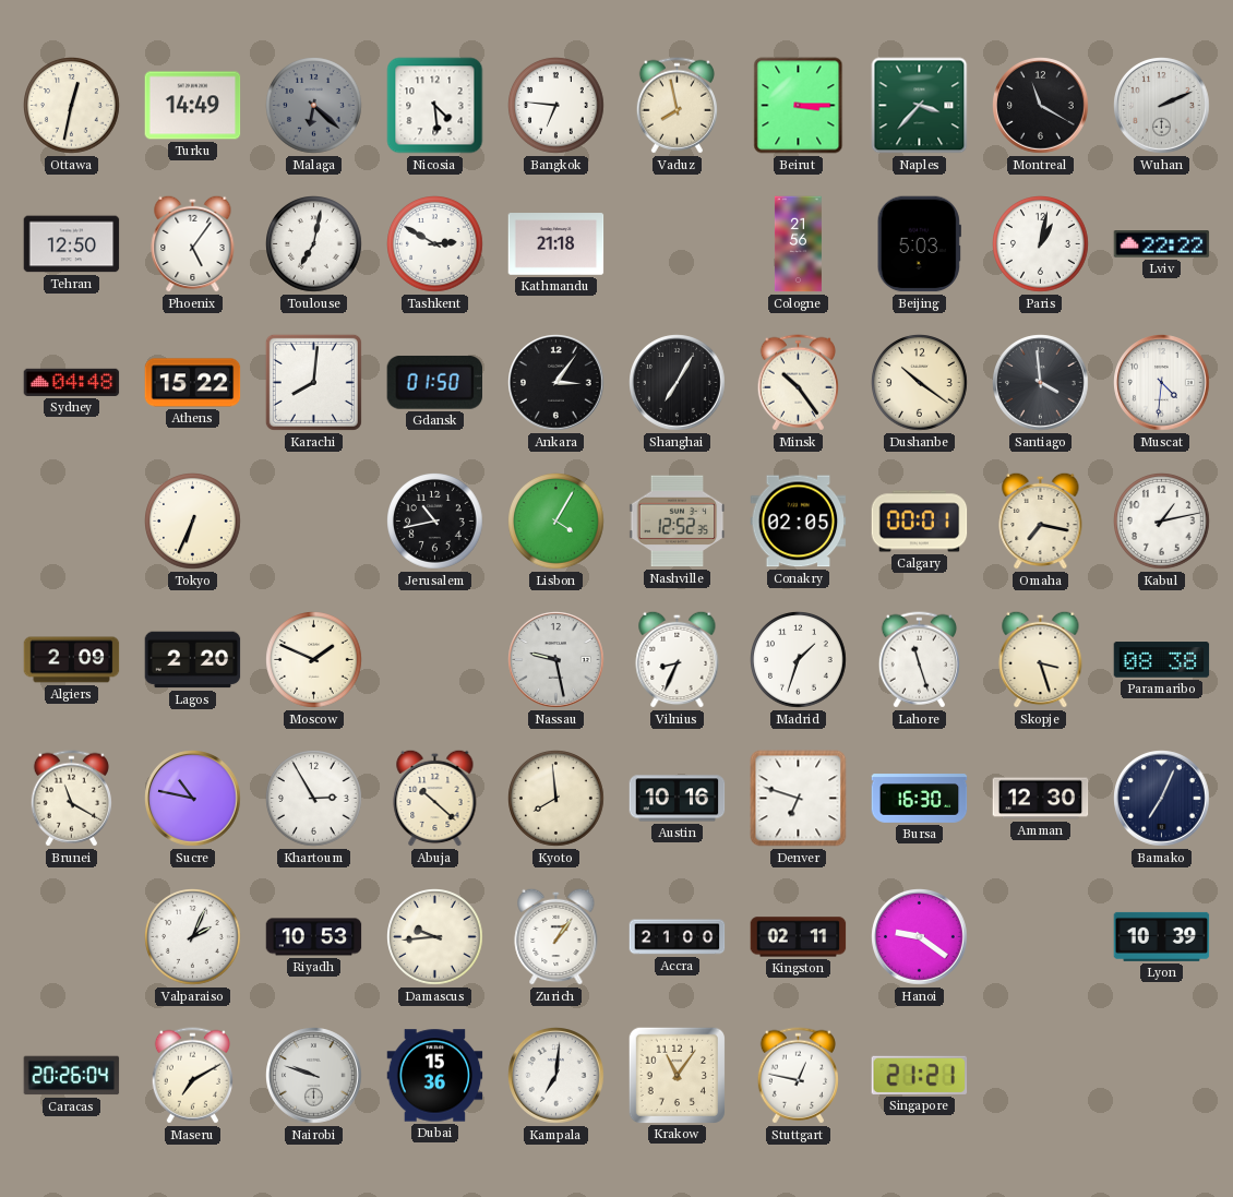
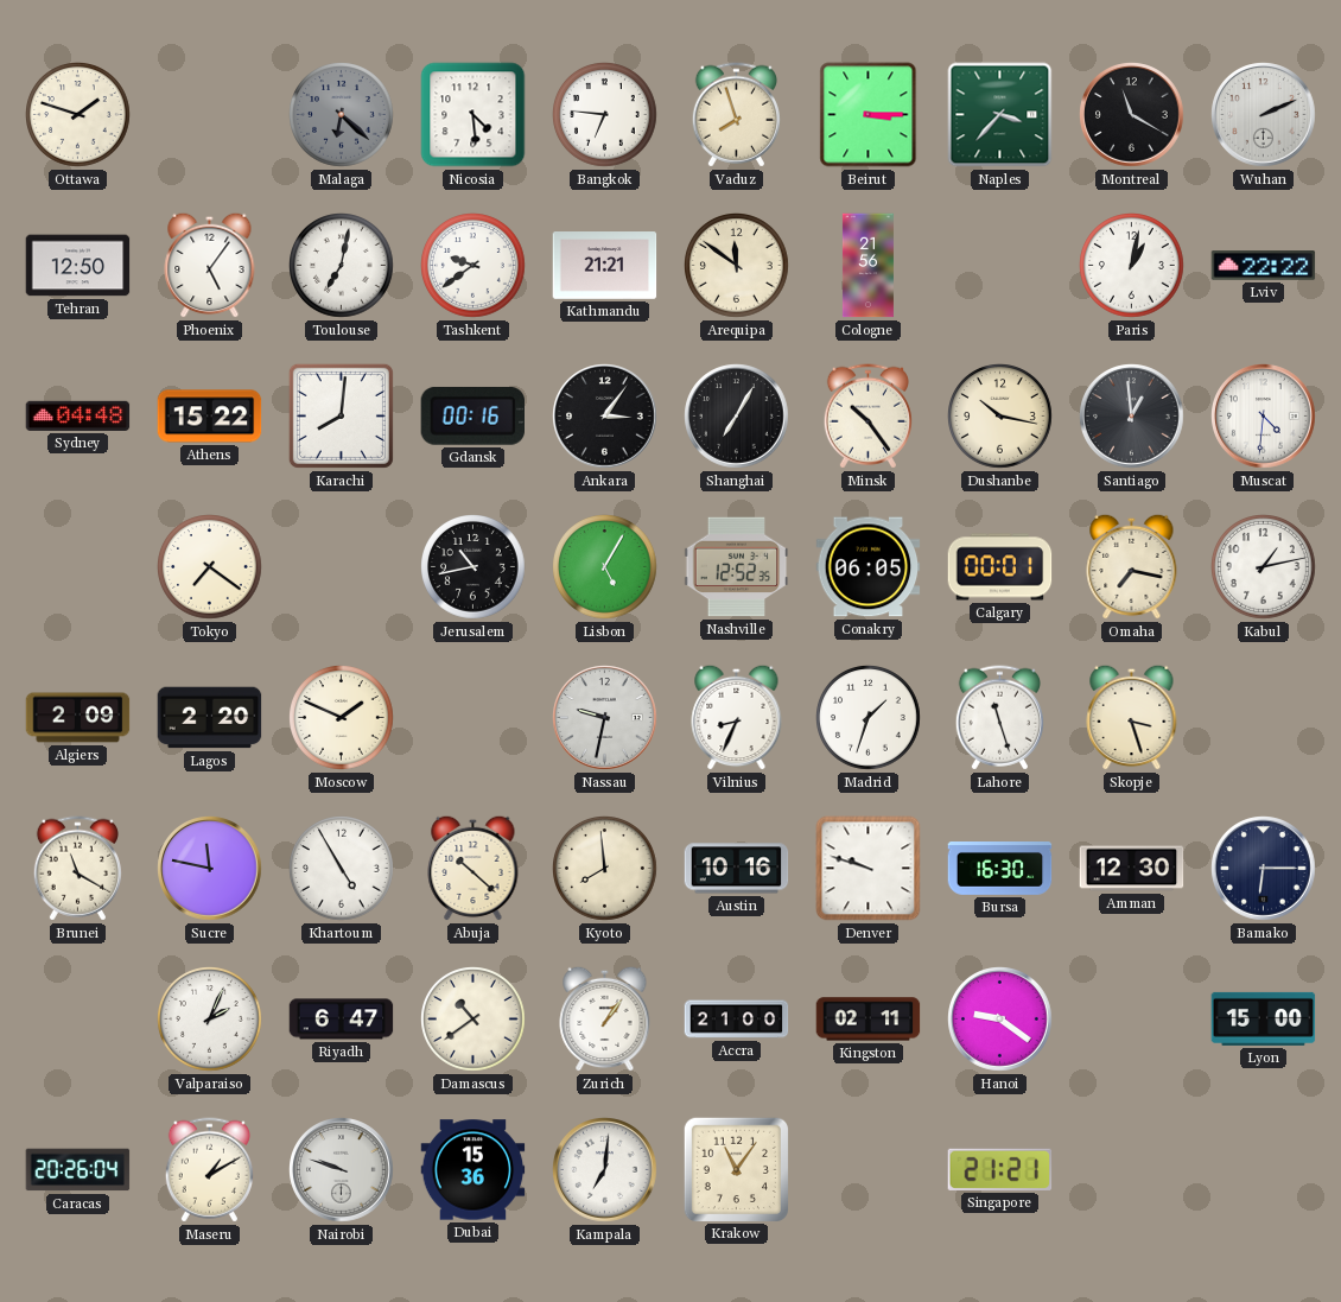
Ottawa: 12:32 -> 1:48 (78, 115)
Turku: 14:49 -> none (193, 106)
Vaduz: 7:58 -> 7:57 (736, 115)
Tashkent: 2:50 -> 9:39 (474, 266)
Kathmandu: 21:18 -> 21:21 (605, 266)
Arequipa: none -> 11:51 (737, 266)
Beijing: 5:03 -> none (919, 244)
Gdansk: 01:50 -> 00:16 (472, 415)
Dushanbe: 10:21 -> 10:17 (1000, 417)
Santiago: 3:59 -> 12:59 (1132, 417)
Tokyo: 6:34 -> 7:21 (210, 567)
Lisbon: 4:05 -> 5:05 (605, 567)
Conakry: 02:05 -> 06:05 (869, 567)
Nassau: 9:28 -> 9:32 (605, 718)
Paramaribo: 08:38 -> none (1162, 660)
Sucre: 10:47 -> 11:47 (210, 869)
Khartoum: 2:55 -> 4:55 (342, 869)
Denver: 6:48 -> 9:48 (869, 869)
Bamako: 7:04 -> 6:15 (1264, 869)
Riyadh: 10:53 -> 6:47 (342, 1020)
Damascus: 9:44 -> 10:39 (474, 1020)
Lyon: 10:39 -> 15:00 (1264, 1018)
Maseru: 7:10 -> 1:10 (209, 1170)
Stuttgart: 12:47 -> none (798, 1076)
